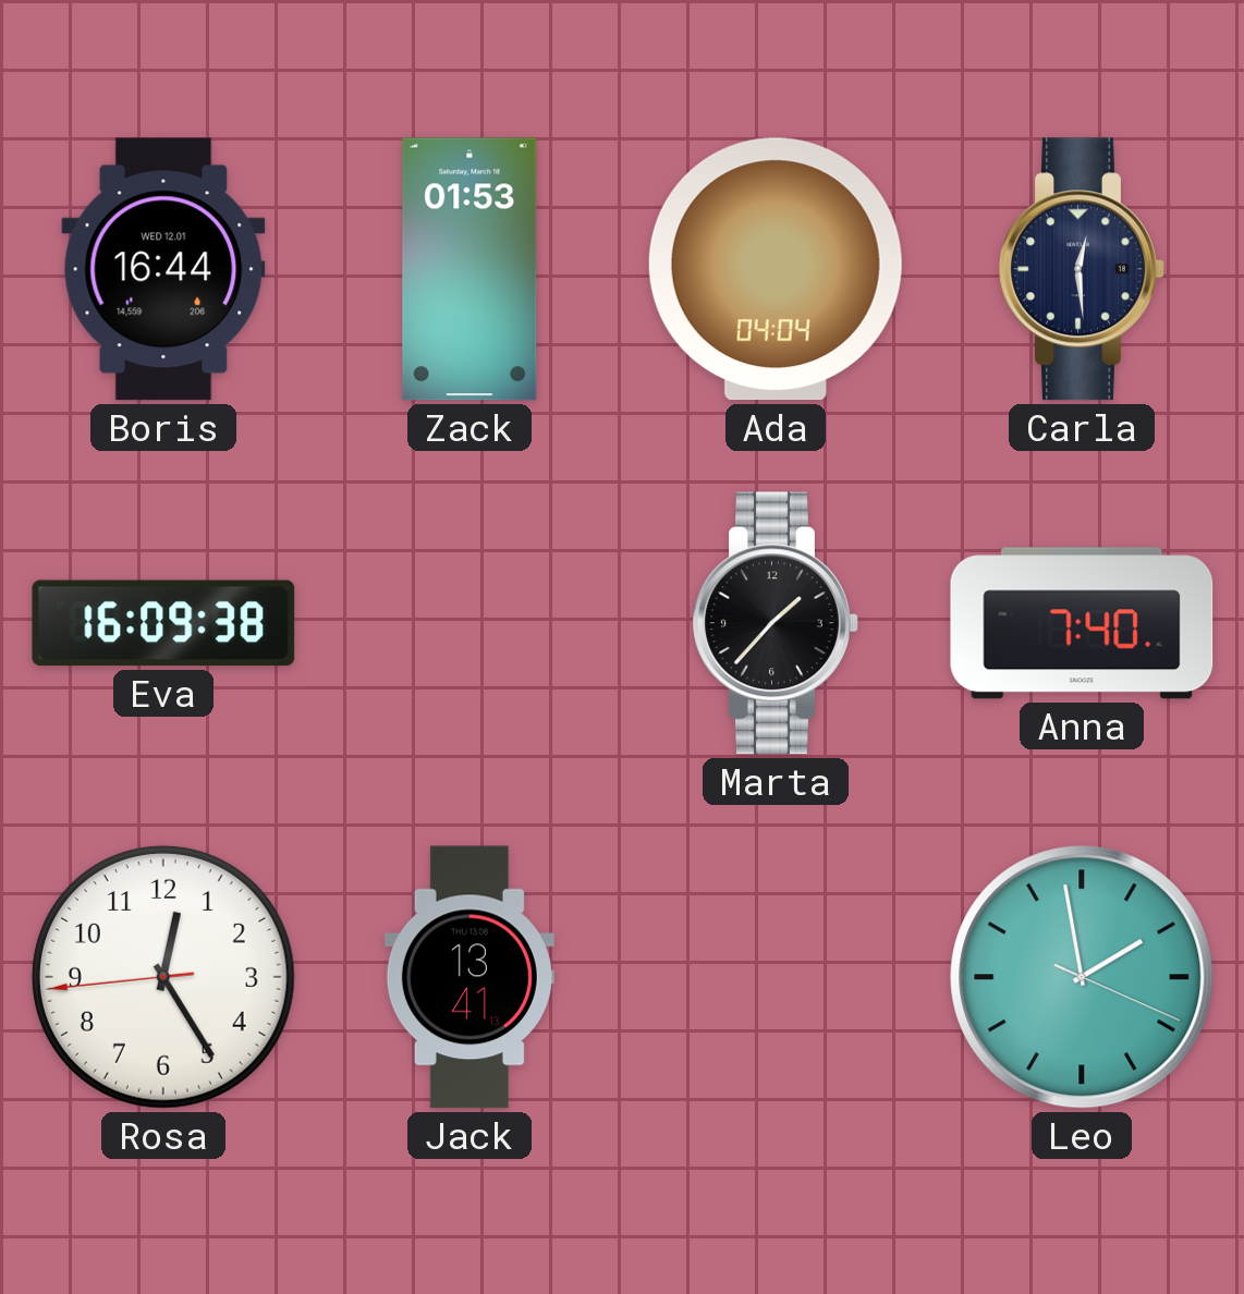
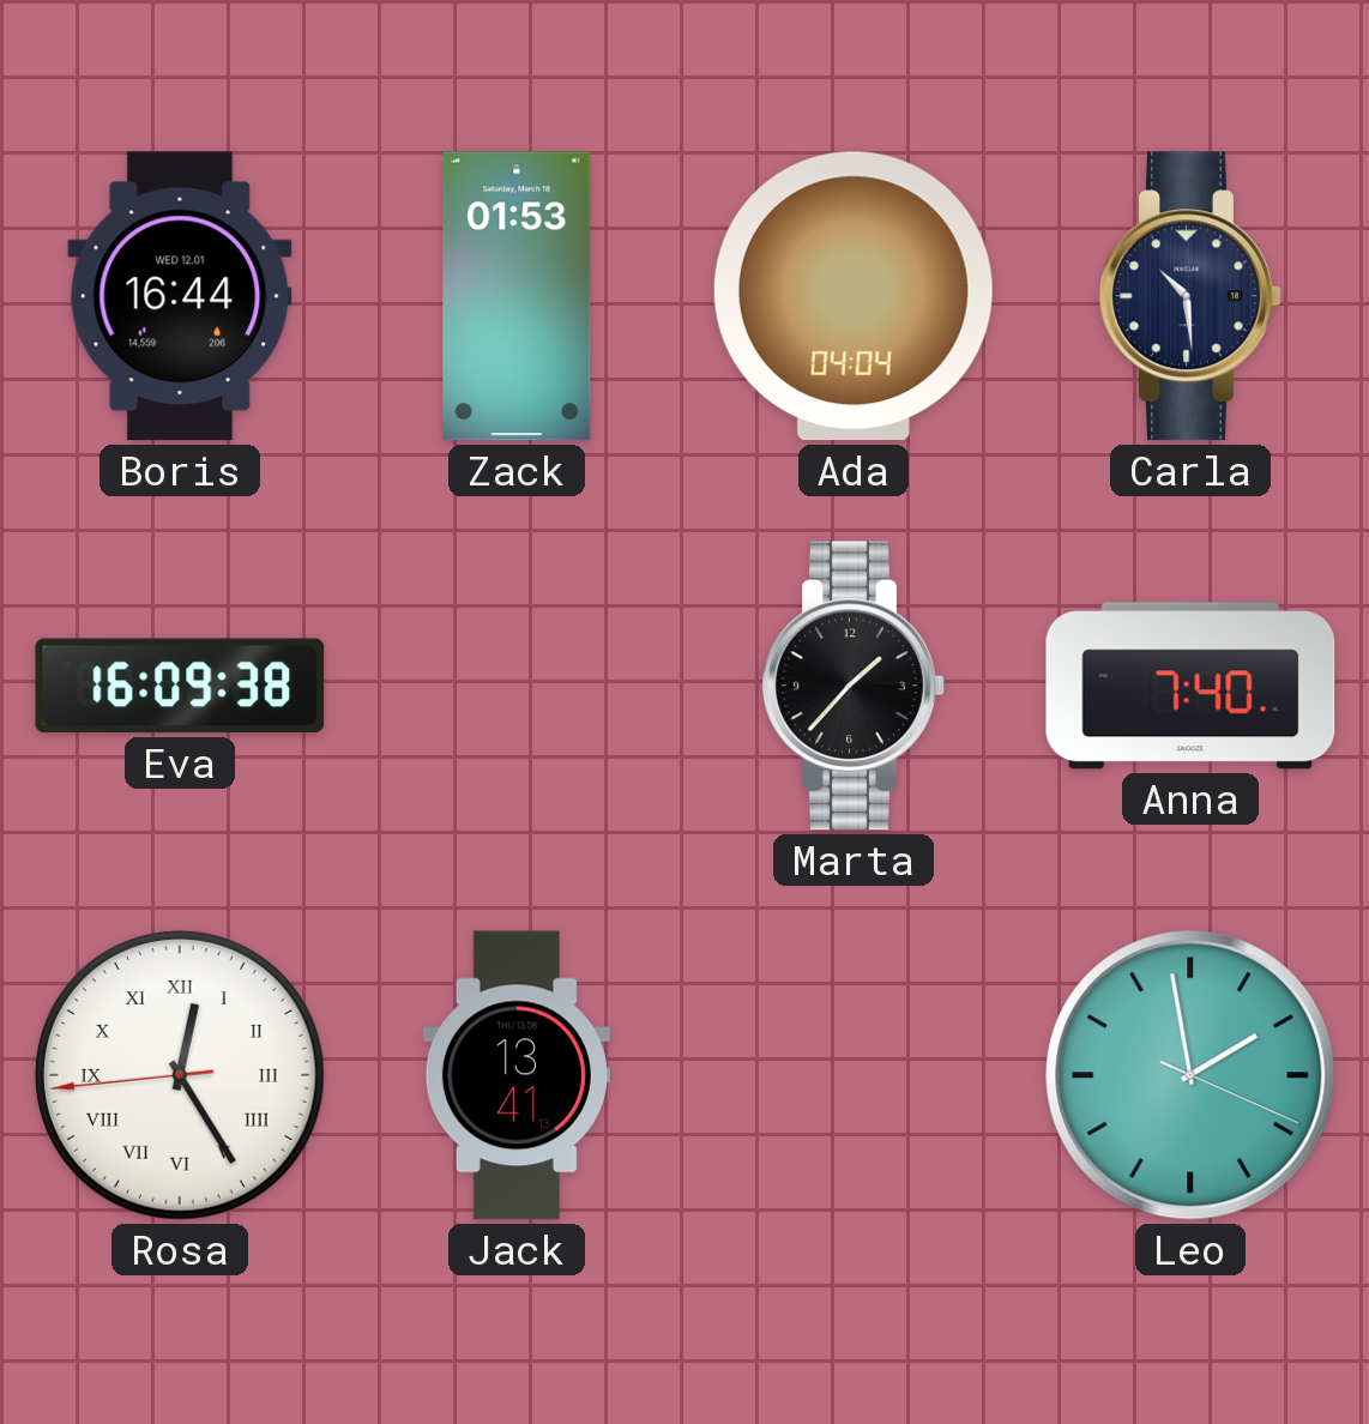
Carla: 12:29 -> 10:29 (1190, 296)
Rosa numerals: Arabic -> Roman (180, 1075)
